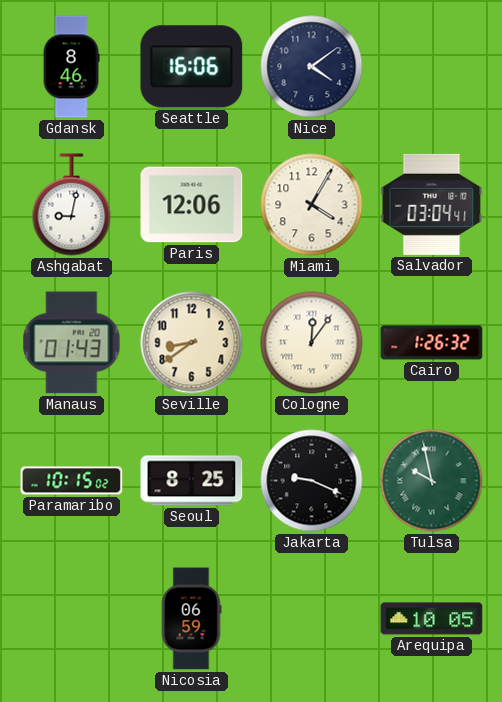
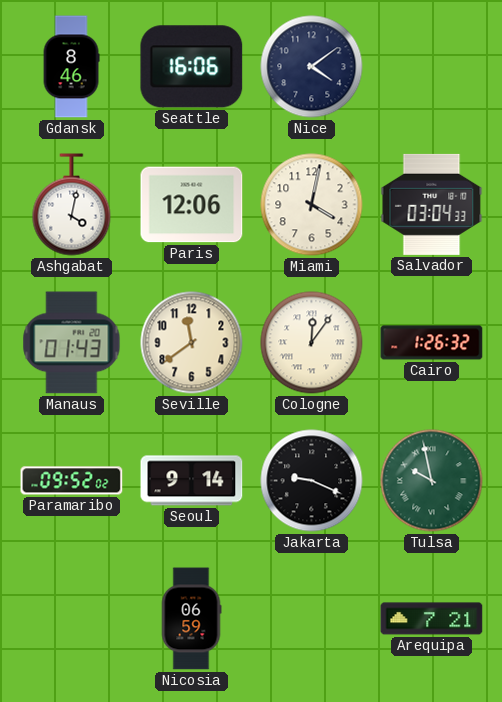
Ashgabat: 9:02 -> 4:02 (72, 205)
Miami: 4:05 -> 4:02 (312, 205)
Salvador: 03:04:41 -> 03:04:33 (432, 204)
Seville: 8:39 -> 11:39 (192, 343)
Paramaribo: 10:15 -> 09:52 (72, 481)
Seoul: 8:25 -> 9:14 (192, 481)
Arequipa: 10:05 -> 7:21 (432, 619)
